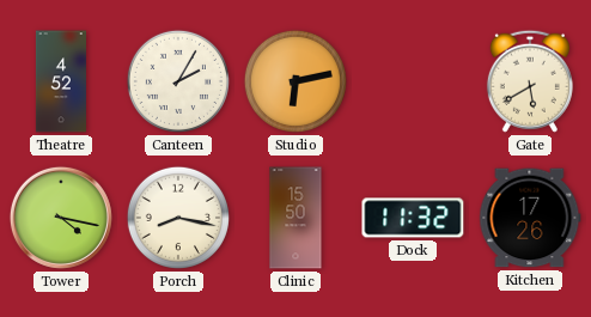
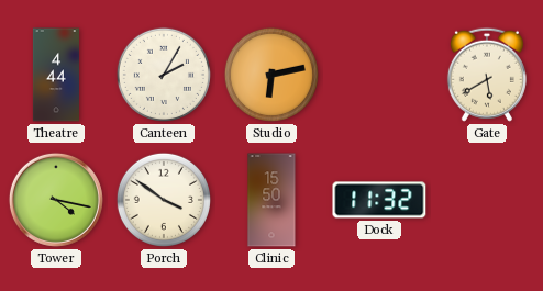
Theatre: 4:52 -> 4:44 (56, 75)
Porch: 8:17 -> 3:51 (164, 200)
Kitchen: 17:26 -> none (530, 218)
